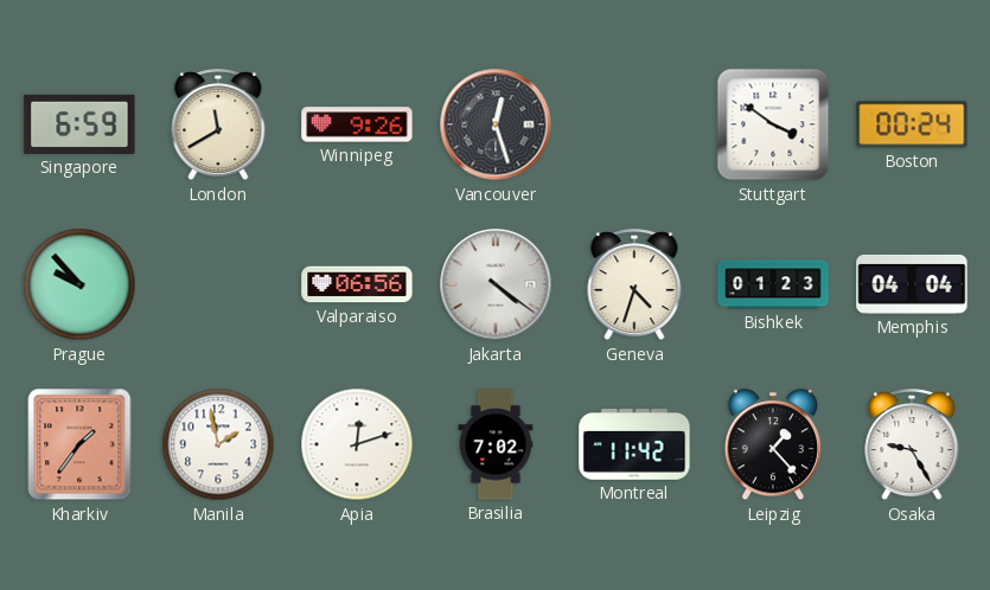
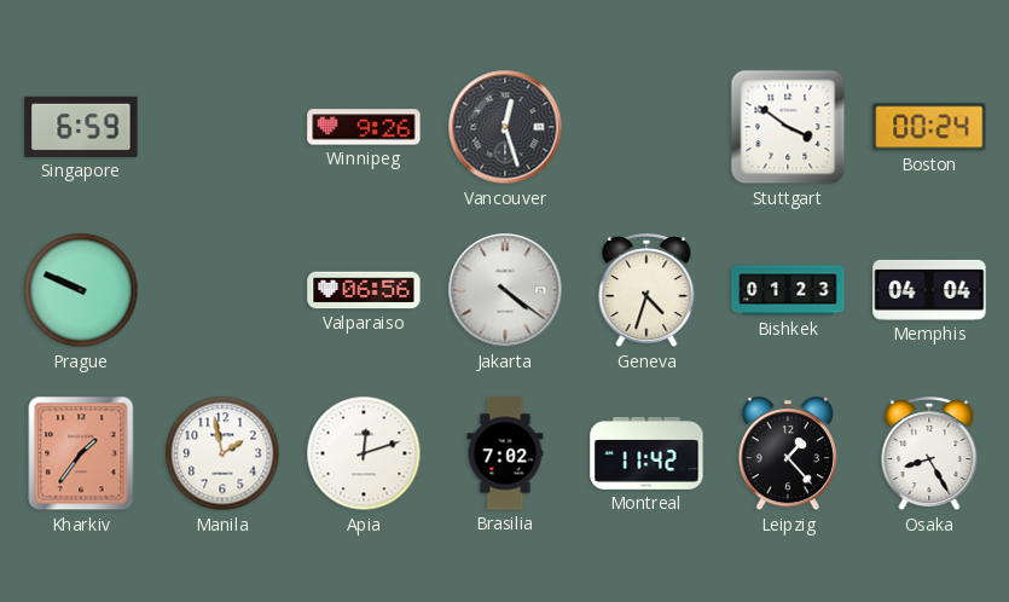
London: 11:40 -> none (218, 126)
Prague: 9:53 -> 9:49 (81, 290)
Osaka: 9:25 -> 8:25 (929, 455)
